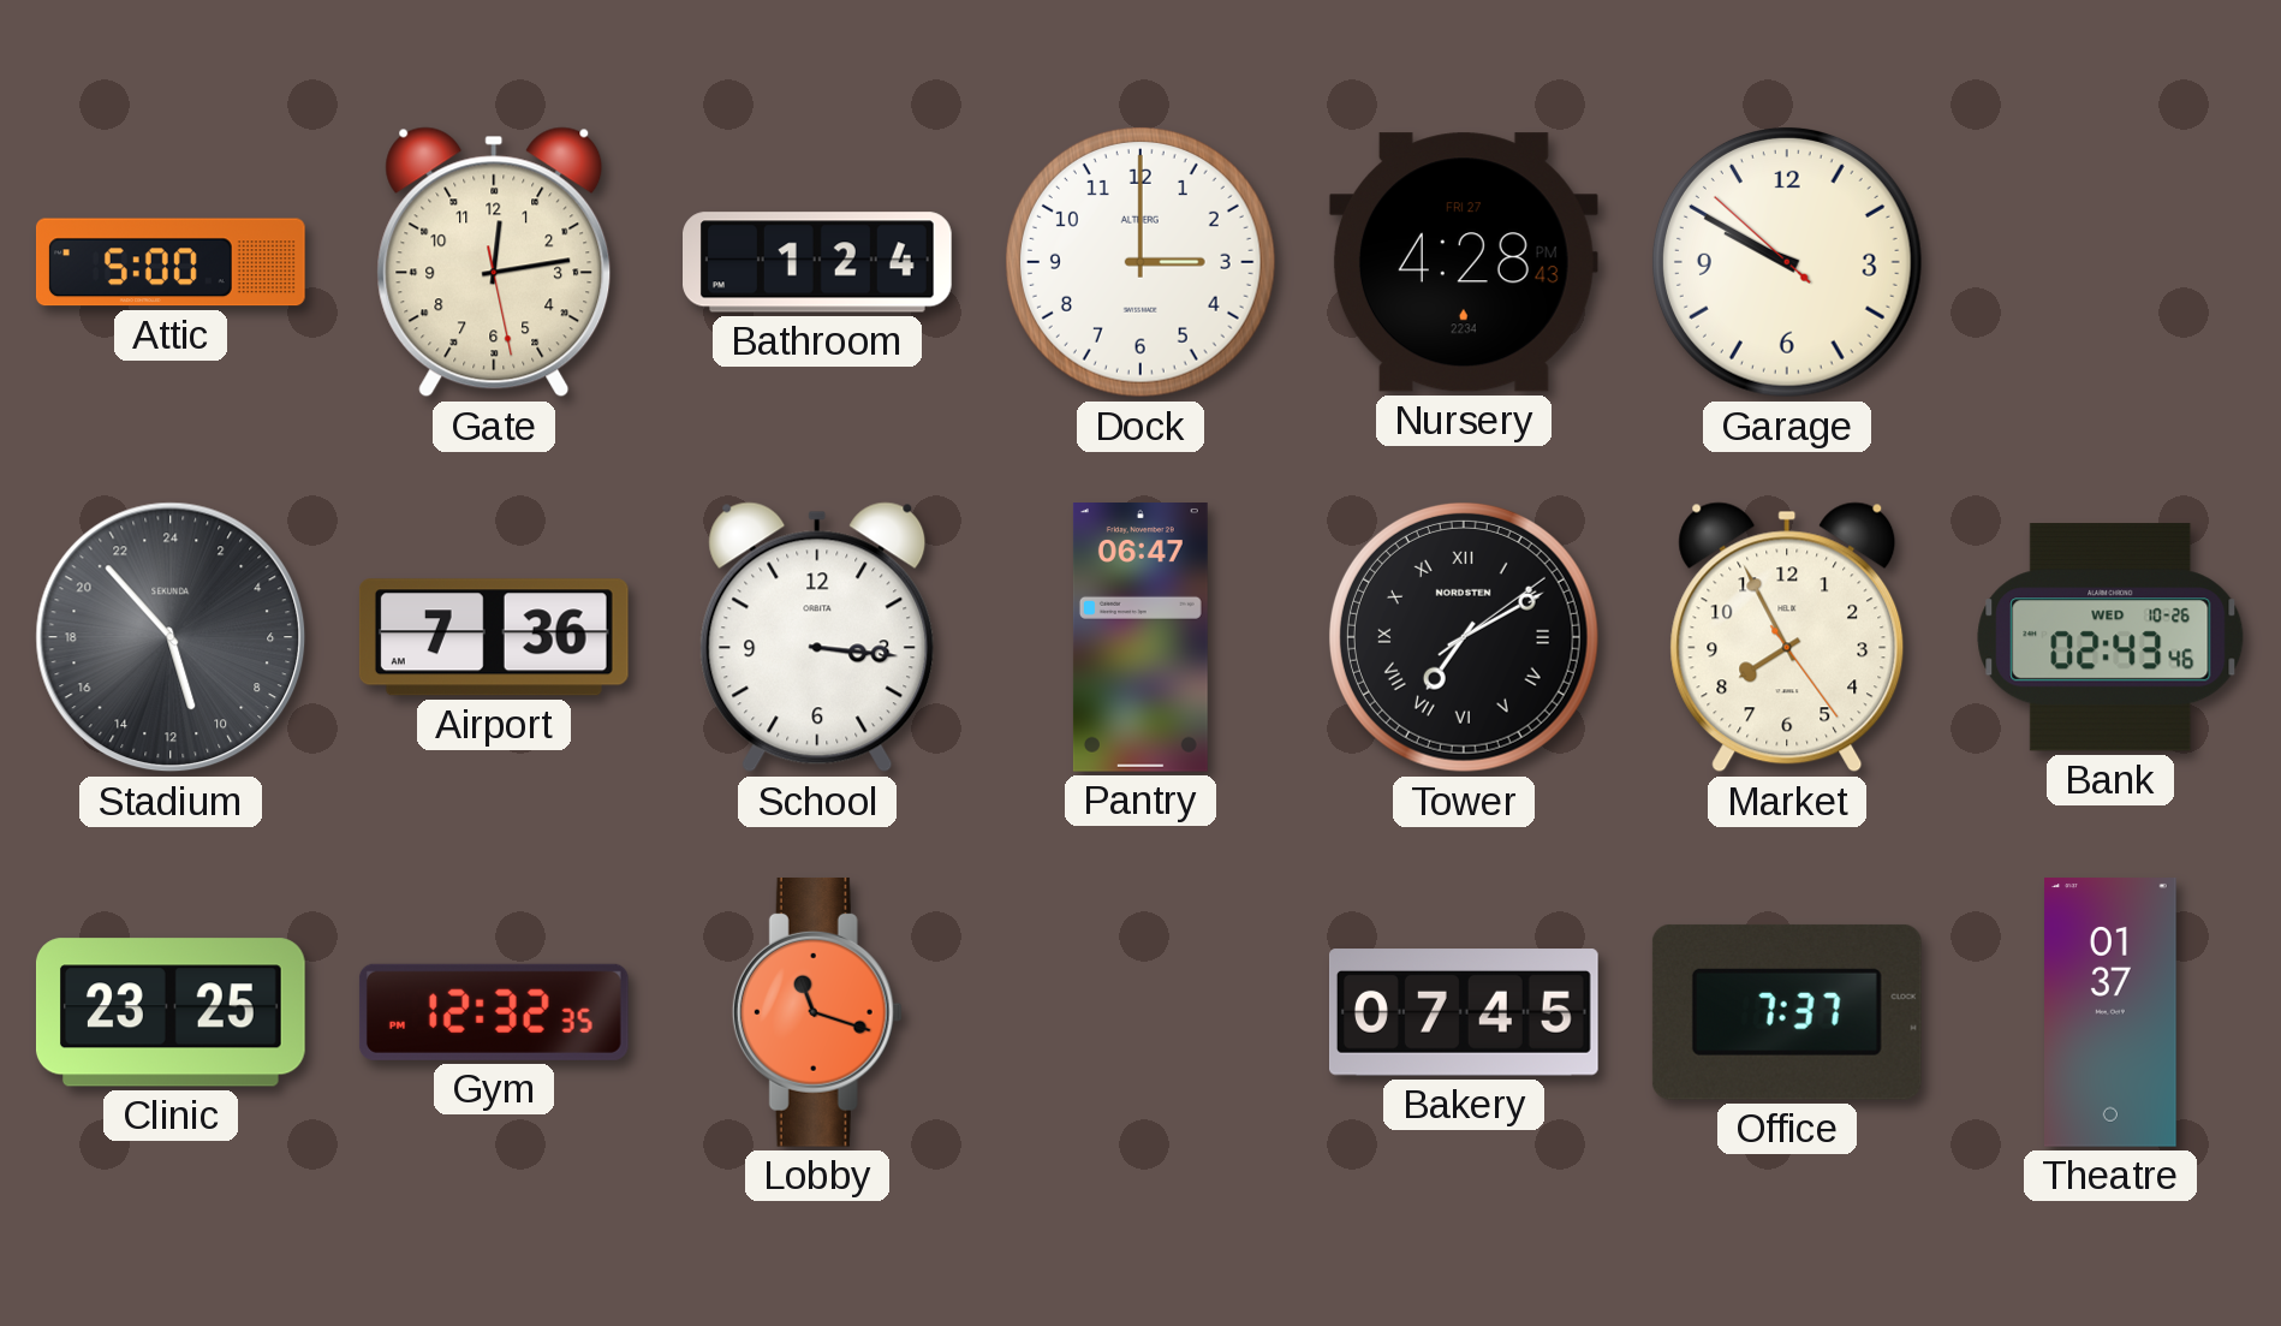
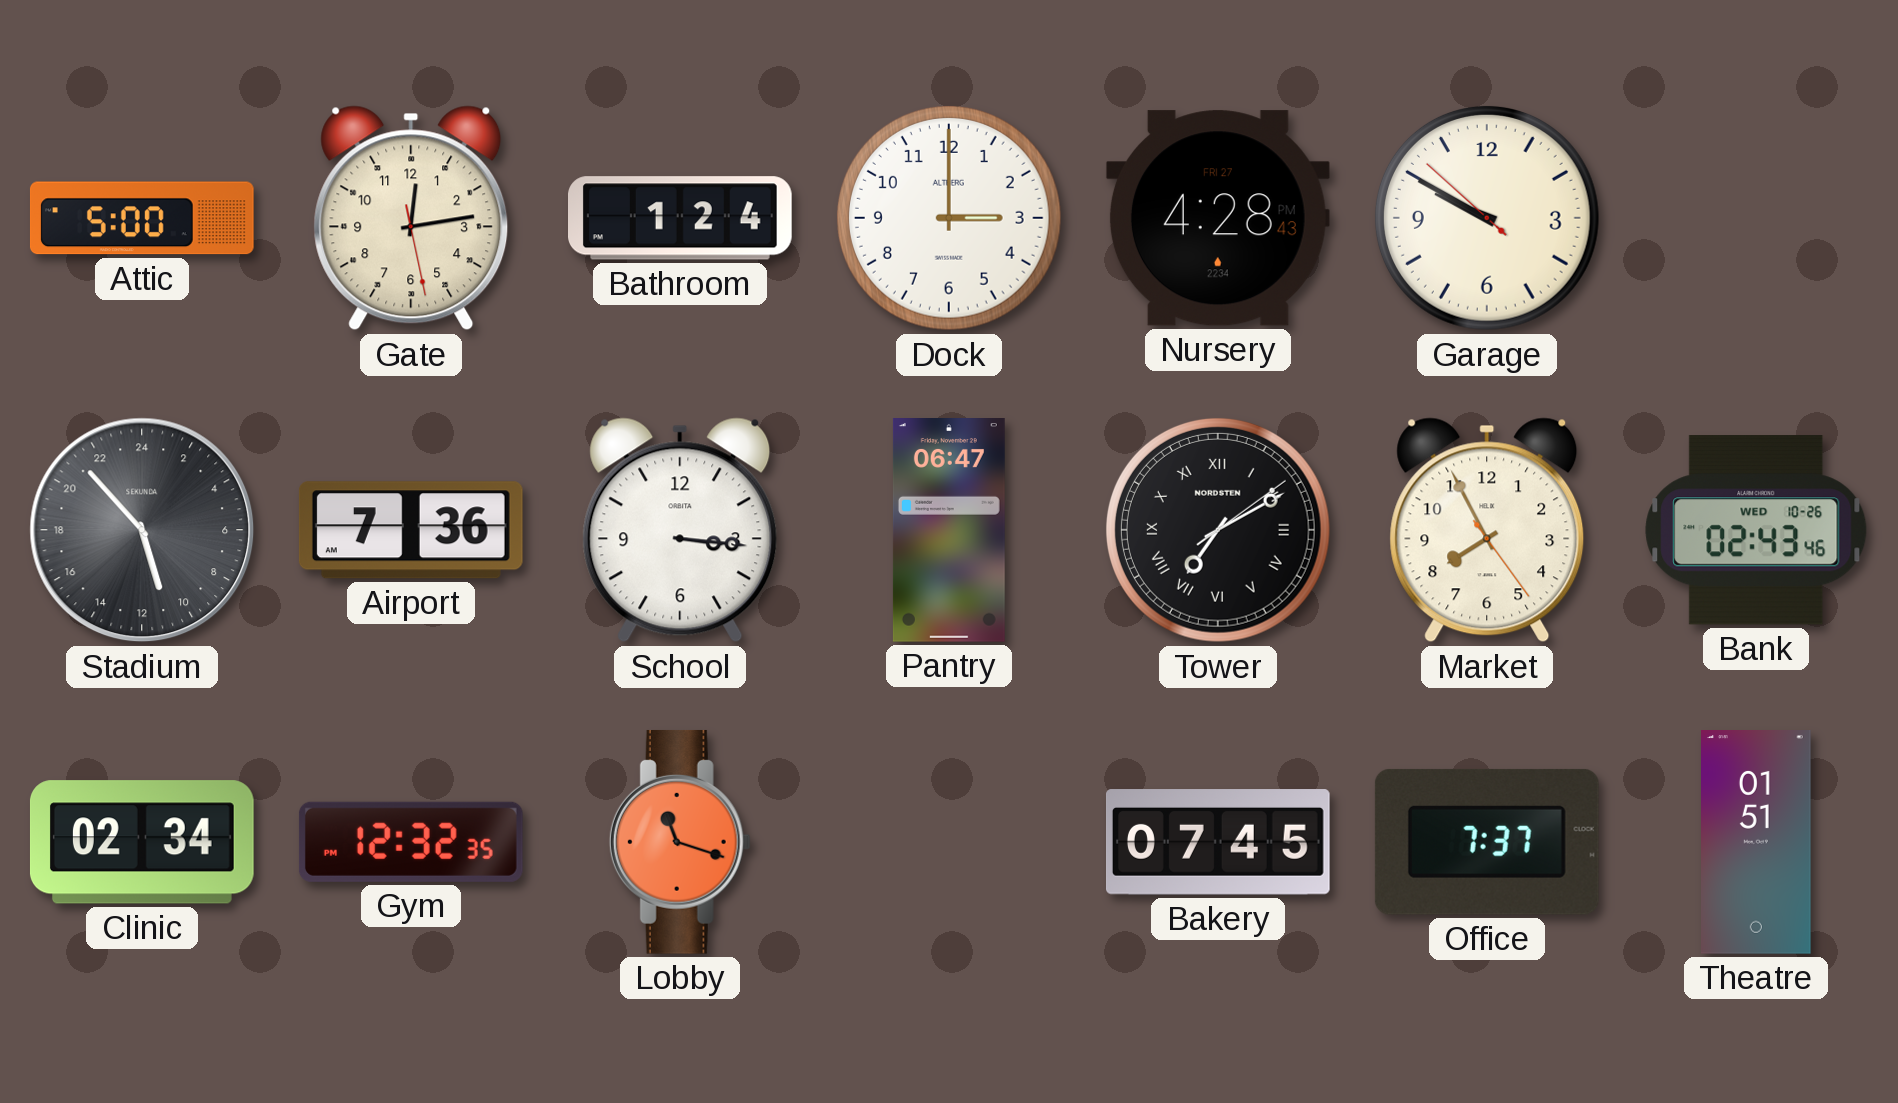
Clinic: 23:25 -> 02:34 (142, 842)
Theatre: 01:37 -> 01:51 (1757, 843)
